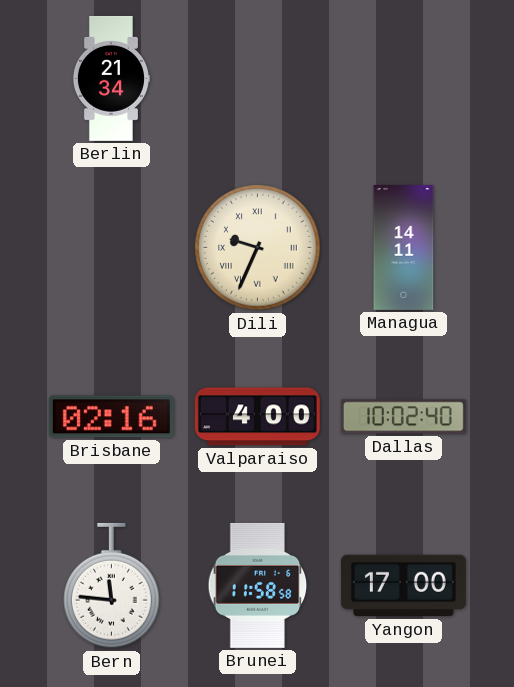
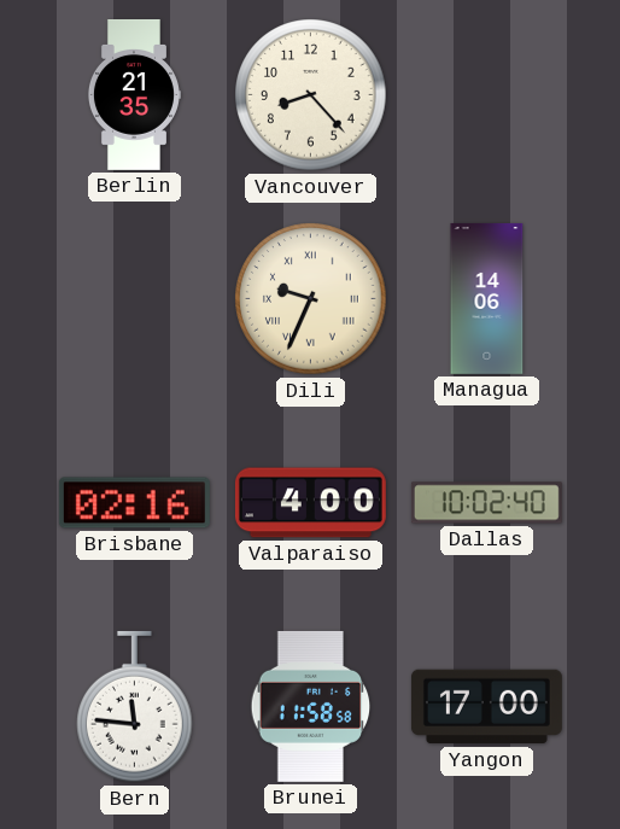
Berlin: 21:34 -> 21:35 (134, 94)
Vancouver: none -> 8:23 (311, 95)
Managua: 14:11 -> 14:06 (487, 298)
